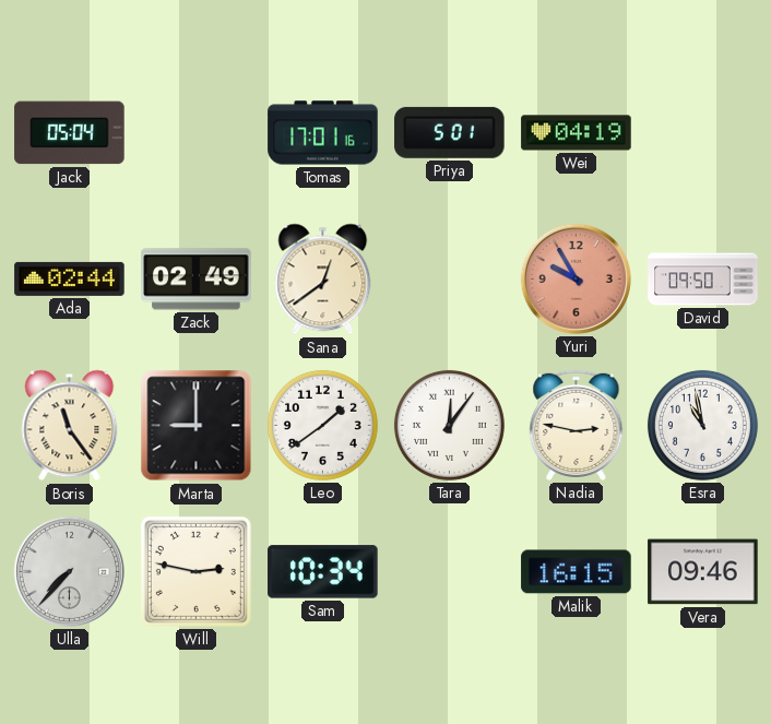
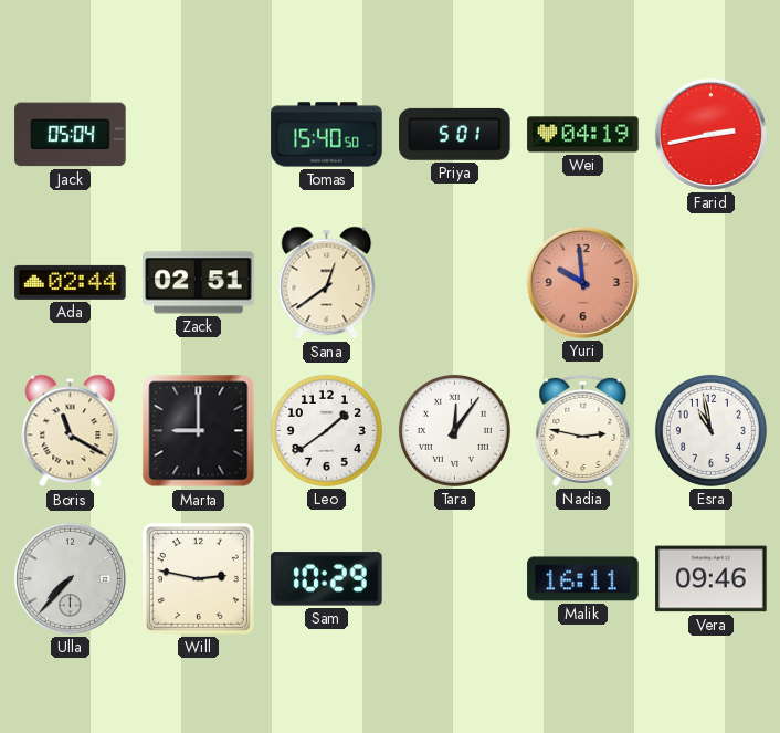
Tomas: 17:01 -> 15:40 (327, 135)
Farid: none -> 2:43 (710, 134)
Zack: 02:49 -> 02:51 (199, 283)
Yuri: 9:55 -> 9:59 (582, 282)
David: 09:50 -> none (703, 280)
Boris: 11:24 -> 11:20 (71, 431)
Sam: 10:34 -> 10:29 (327, 579)
Malik: 16:15 -> 16:11 (583, 579)
